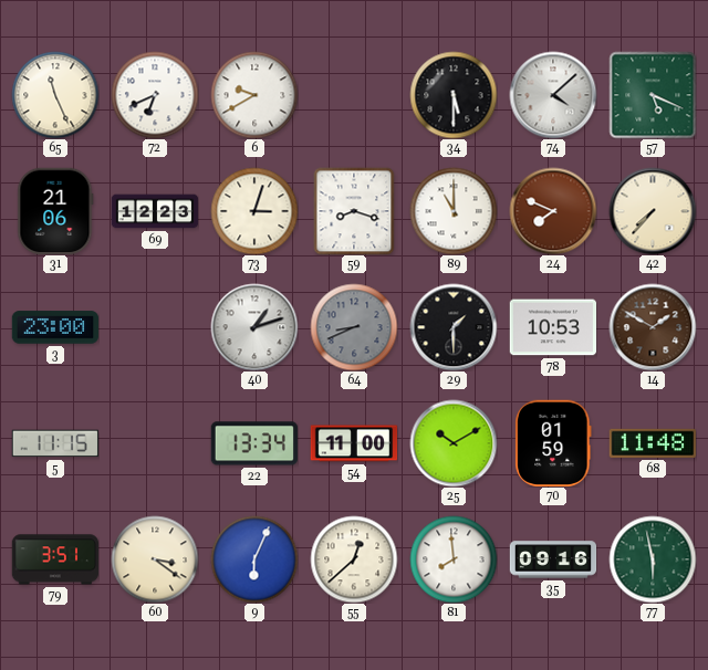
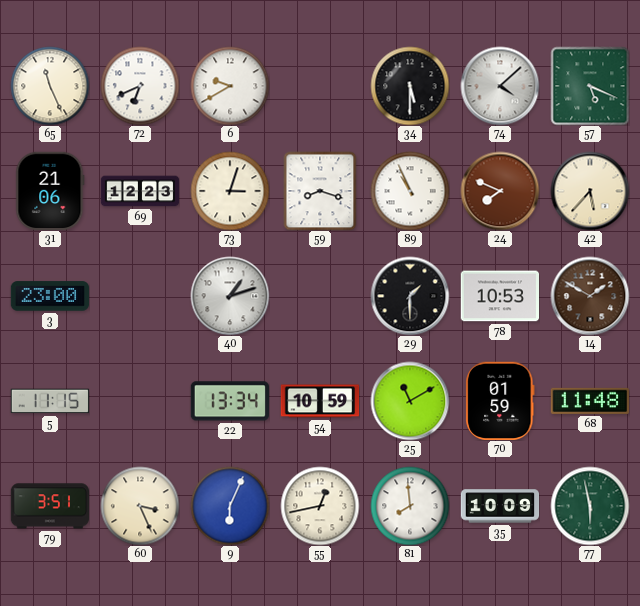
89: 11:00 -> 10:56 (410, 191)
42: 7:37 -> 5:37 (590, 191)
64: 8:41 -> none (354, 327)
54: 11:00 -> 10:59 (320, 401)
25: 10:10 -> 11:10 (410, 401)
60: 3:21 -> 3:26 (140, 506)
55: 12:38 -> 12:43 (320, 506)
35: 09:16 -> 10:09 (500, 506)
